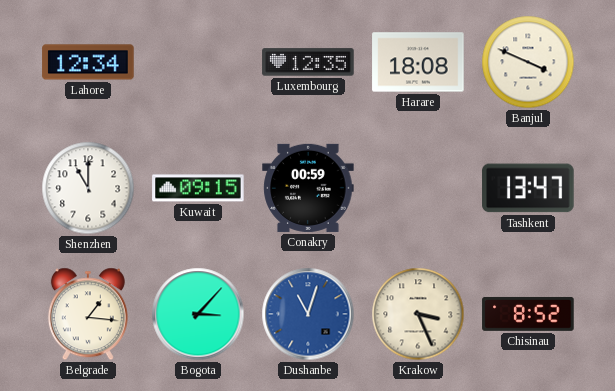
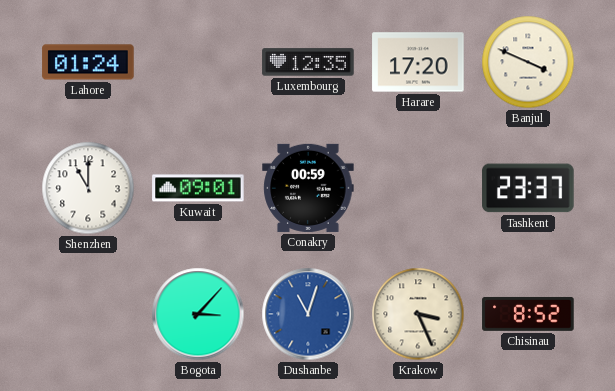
Lahore: 12:34 -> 01:24 (88, 62)
Harare: 18:08 -> 17:20 (418, 62)
Kuwait: 09:15 -> 09:01 (198, 188)
Tashkent: 13:47 -> 23:37 (528, 188)
Belgrade: 1:16 -> none (88, 314)
